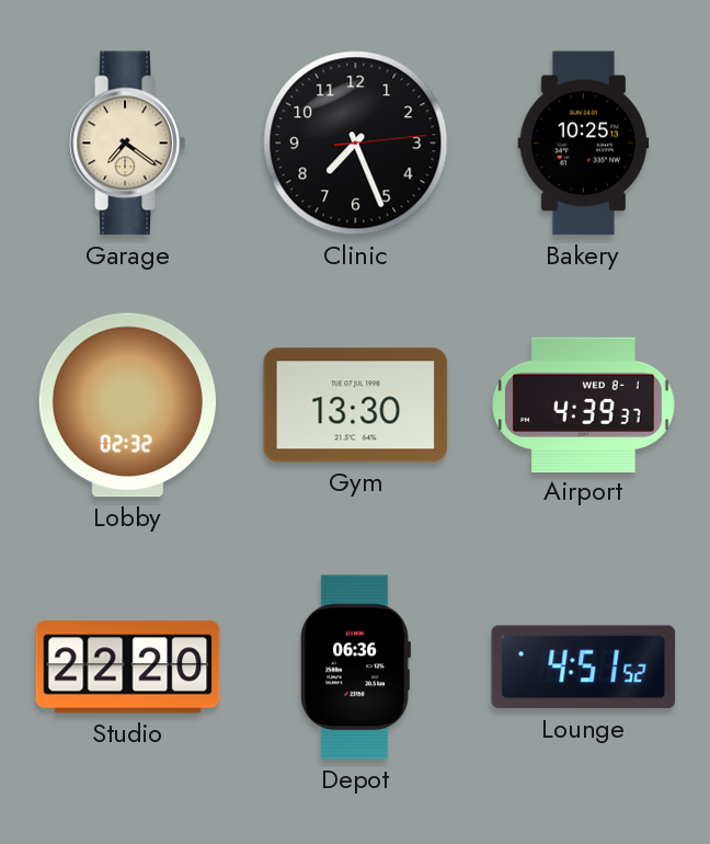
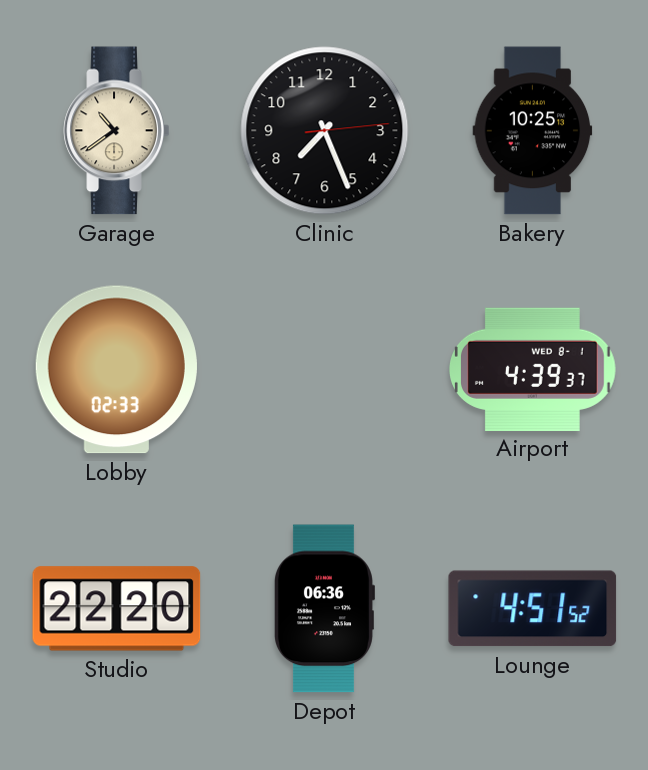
Garage: 7:21 -> 10:39 (117, 131)
Lobby: 02:32 -> 02:33 (116, 370)
Gym: 13:30 -> none (356, 406)
